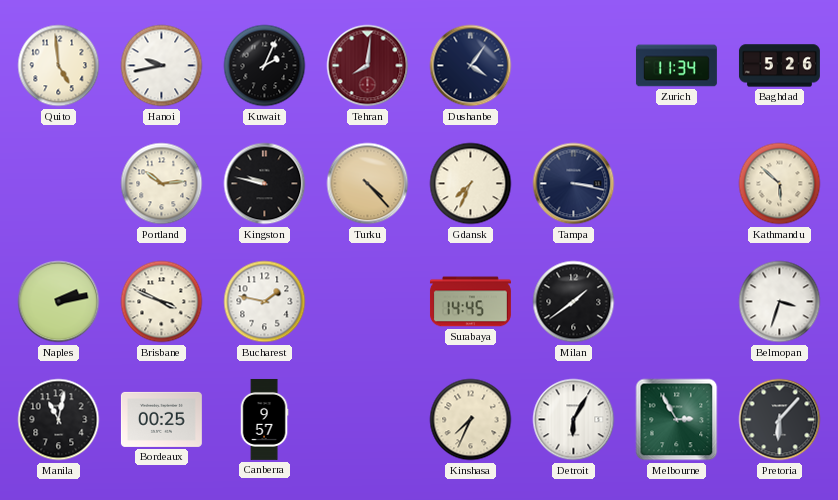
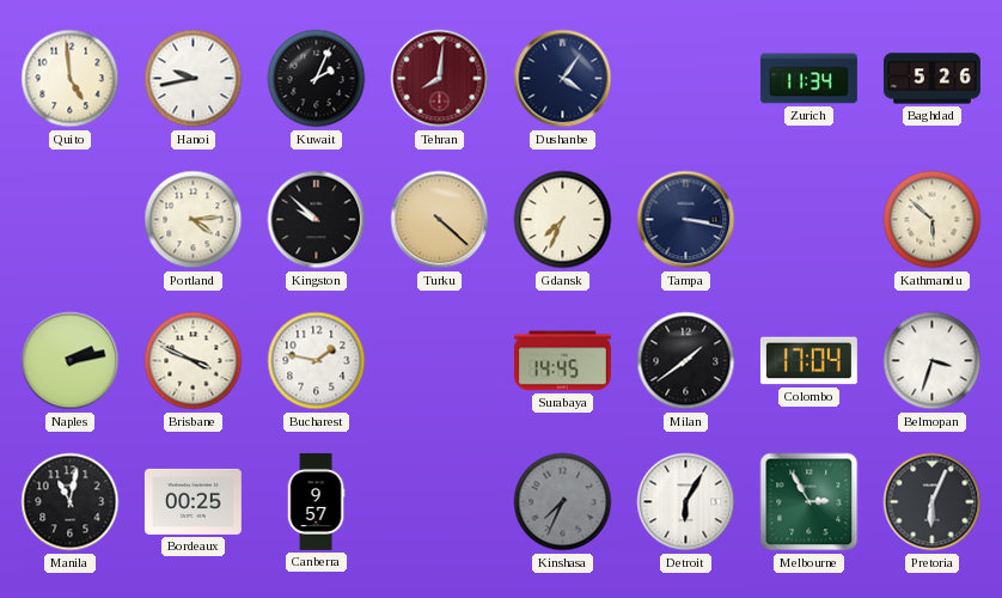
Portland: 10:14 -> 4:14 (194, 220)
Kingston: 9:47 -> 9:52 (317, 220)
Turku: 4:23 -> 4:22 (440, 220)
Colombo: none -> 17:04 (808, 361)
Kinshasa dial: cream -> grey (563, 502)
Pretoria: 6:07 -> 6:04 (933, 502)
